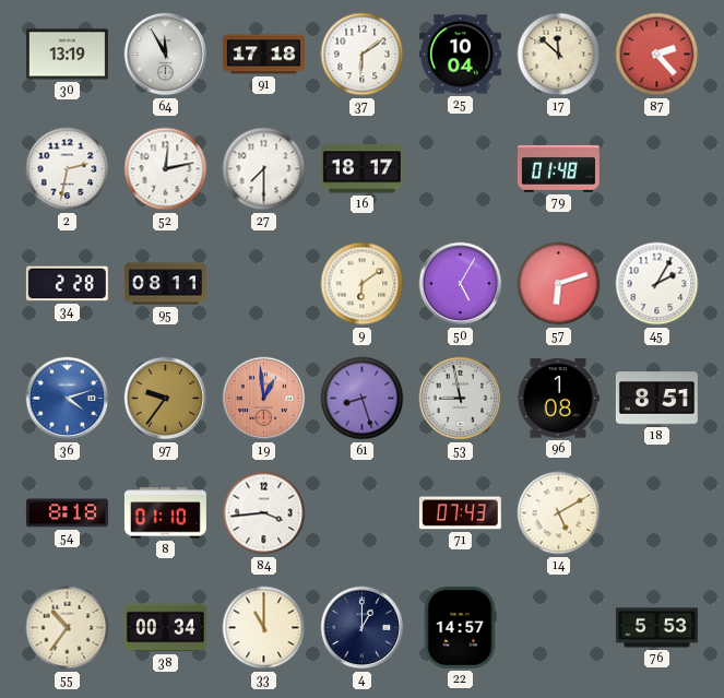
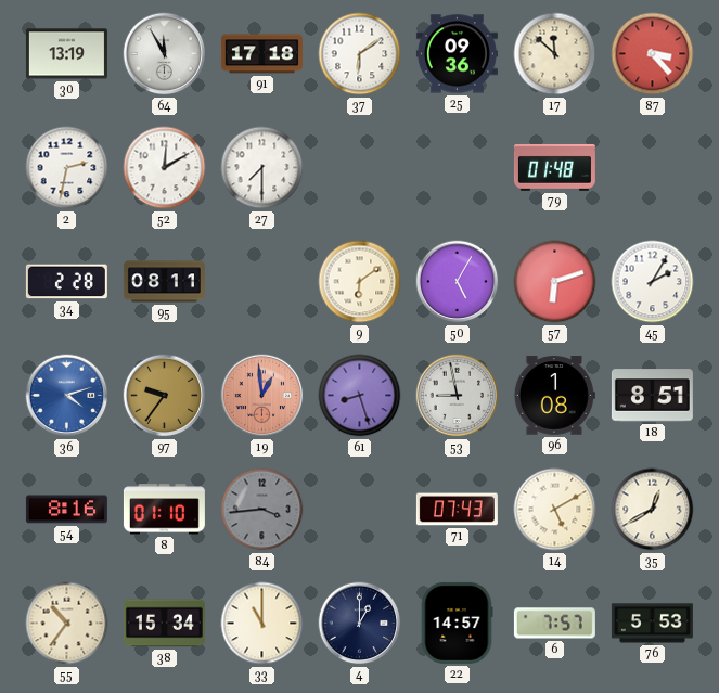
25: 10:04 -> 09:36 (457, 54)
87: 2:23 -> 3:23 (653, 54)
52: 12:13 -> 12:10 (165, 168)
16: 18:17 -> none (361, 169)
54: 8:18 -> 8:16 (66, 510)
84 dial: white -> grey (262, 510)
35: none -> 12:40 (653, 510)
38: 00:34 -> 15:34 (164, 624)
6: none -> 7:57 (554, 624)
